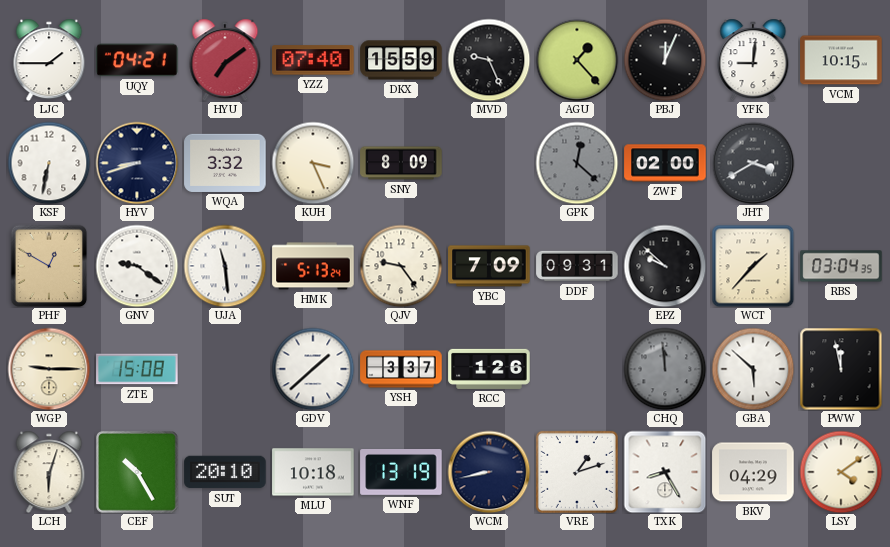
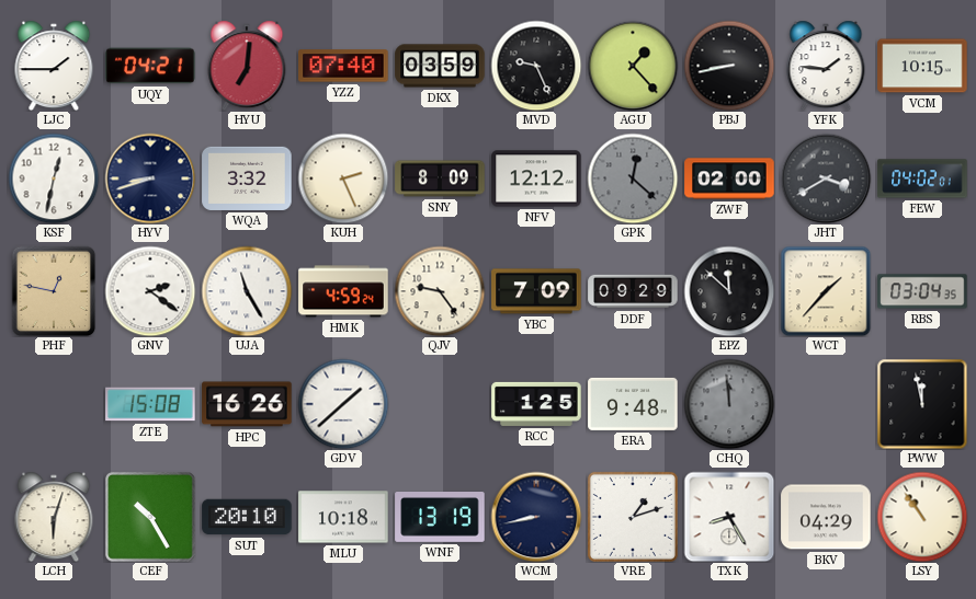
HYU: 7:09 -> 7:01 (247, 66)
DKX: 15:59 -> 03:59 (440, 66)
PBJ: 12:04 -> 8:43 (729, 66)
YFK: 9:01 -> 1:46 (826, 66)
KSF: 6:32 -> 12:32 (54, 178)
KUH: 3:26 -> 2:26 (343, 178)
NFV: none -> 12:12 (536, 178)
FEW: none -> 04:02 (922, 178)
PHF: 12:50 -> 12:47 (54, 291)
GNV: 9:21 -> 2:21 (150, 291)
UJA: 11:29 -> 11:25 (247, 291)
HMK: 5:13 -> 4:59 (343, 291)
DDF: 09:31 -> 09:29 (633, 291)
EPZ: 9:52 -> 11:52 (729, 291)
WGP: 9:15 -> none (49, 369)
HPC: none -> 16:26 (247, 404)
YSH: 3:37 -> none (401, 369)
RCC: 1:26 -> 1:25 (536, 404)
ERA: none -> 9:48 (633, 404)
GBA: 5:52 -> none (753, 369)
LSY: 4:09 -> 10:54 (922, 517)
